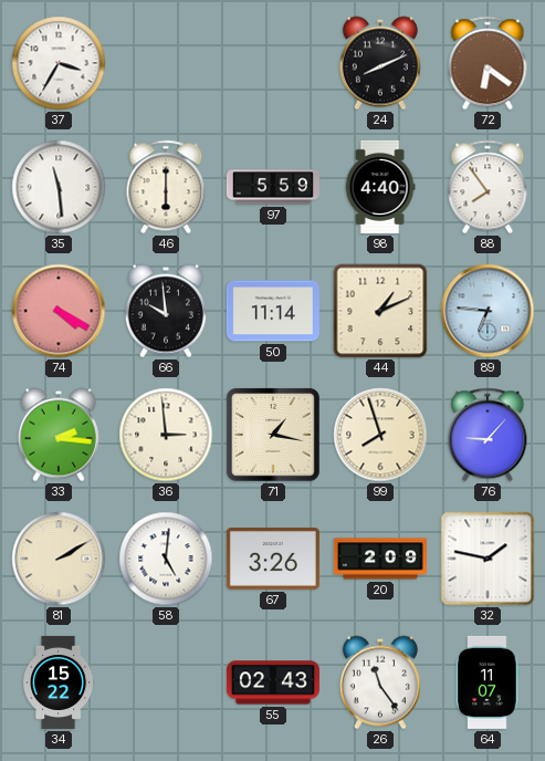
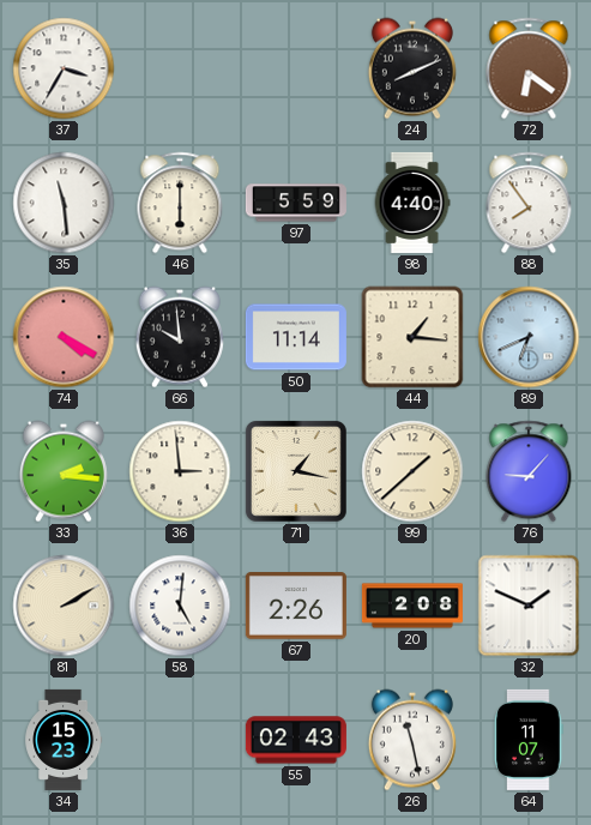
44: 1:11 -> 1:16 (412, 337)
89: 6:46 -> 6:41 (529, 337)
99: 7:57 -> 1:38 (412, 471)
67: 3:26 -> 2:26 (296, 607)
20: 2:09 -> 2:08 (412, 606)
32: 1:47 -> 1:49 (529, 606)
34: 15:22 -> 15:23 (64, 740)
26: 11:24 -> 11:28 (412, 740)
